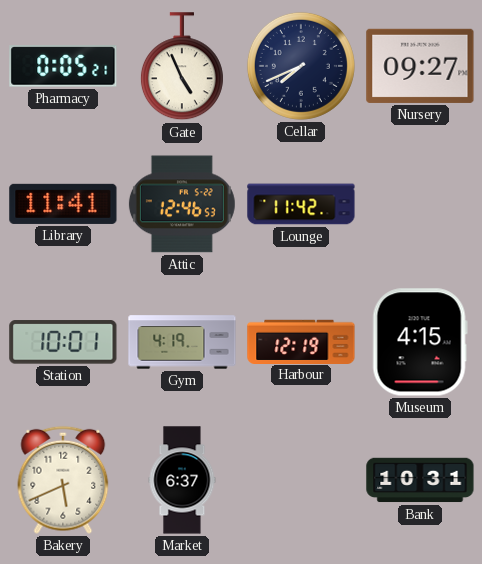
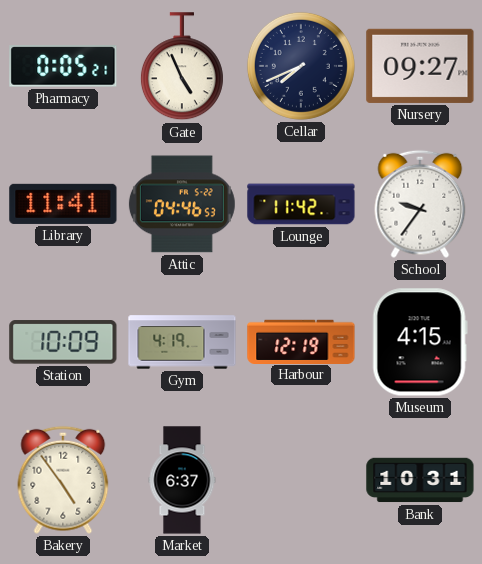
Attic: 12:46 -> 04:46 (182, 204)
School: none -> 9:36 (420, 204)
Station: 10:01 -> 10:09 (63, 342)
Bakery: 5:41 -> 4:54 (63, 480)
